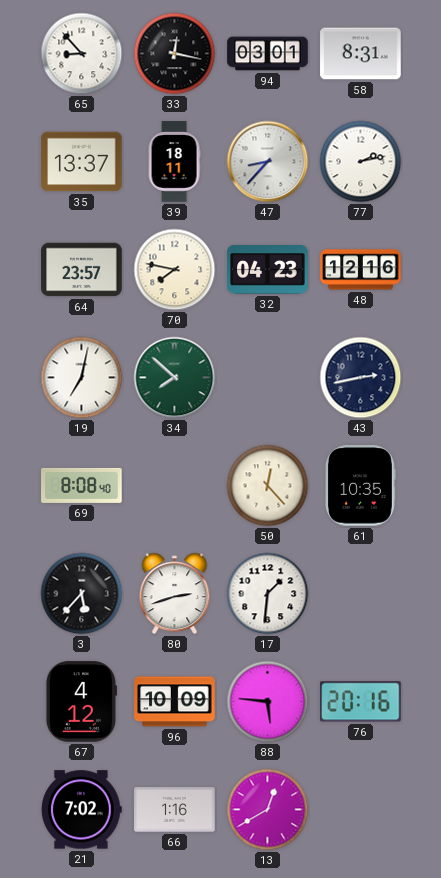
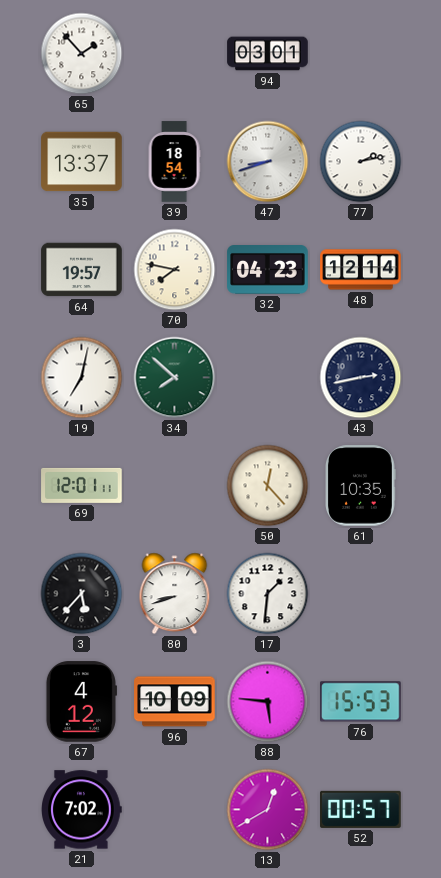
65: 8:53 -> 1:53 (82, 54)
33: 12:17 -> none (175, 54)
58: 8:31 -> none (361, 54)
39: 18:11 -> 18:54 (174, 162)
47: 8:37 -> 8:42 (268, 162)
64: 23:57 -> 19:57 (82, 270)
48: 12:16 -> 12:14 (361, 270)
69: 8:08 -> 12:01 (82, 485)
80: 2:42 -> 8:42 (175, 594)
76: 20:16 -> 15:53 (361, 702)
66: 1:16 -> none (175, 810)
52: none -> 00:57 (361, 809)
